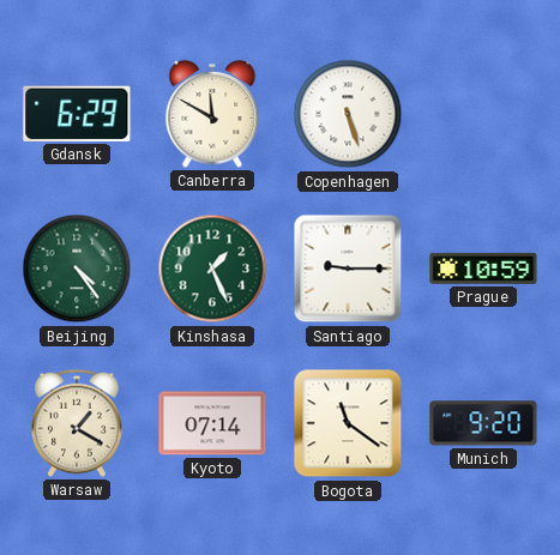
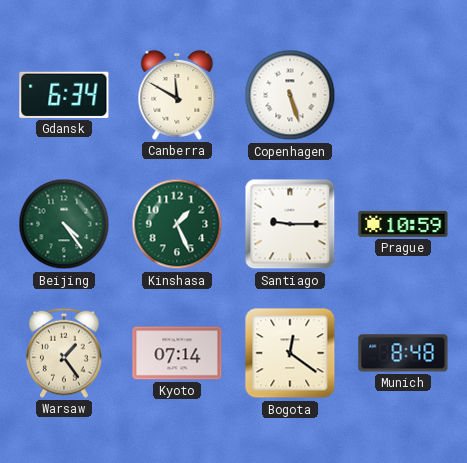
Gdansk: 6:29 -> 6:34 (64, 95)
Warsaw: 1:20 -> 1:24 (64, 353)
Bogota: 11:21 -> 12:21 (290, 353)
Munich: 9:20 -> 8:48 (403, 353)
